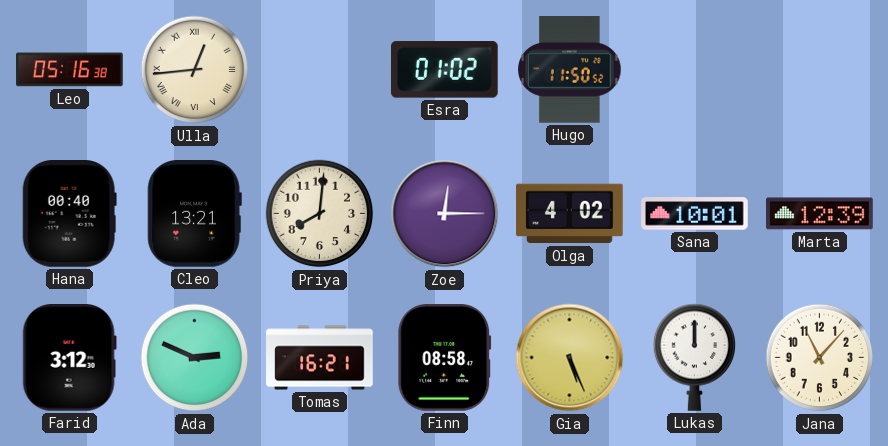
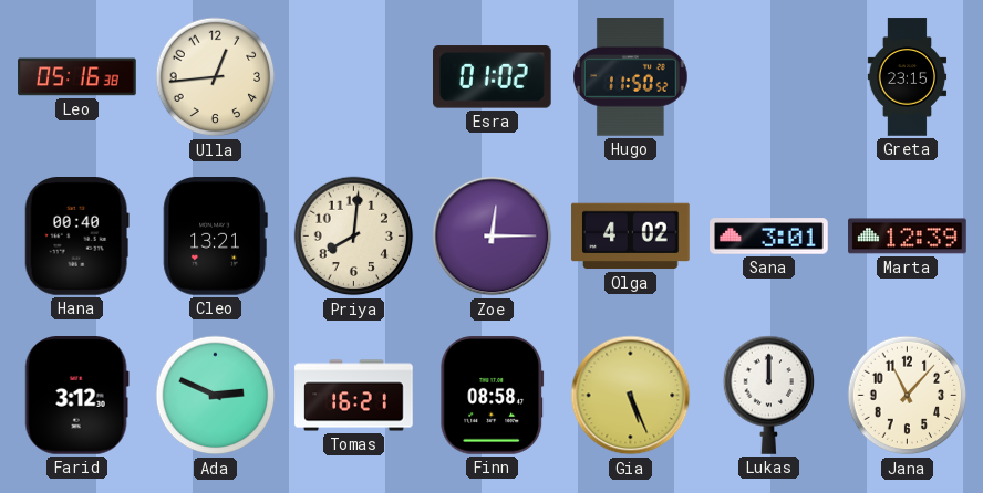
Ulla numerals: Roman -> Arabic (216, 77)
Greta: none -> 23:15 (908, 77)
Sana: 10:01 -> 3:01 (769, 237)
